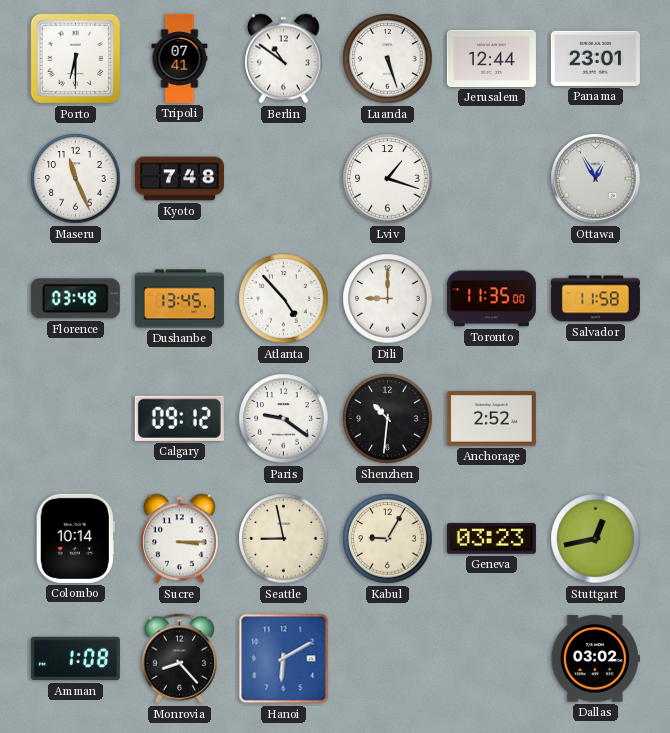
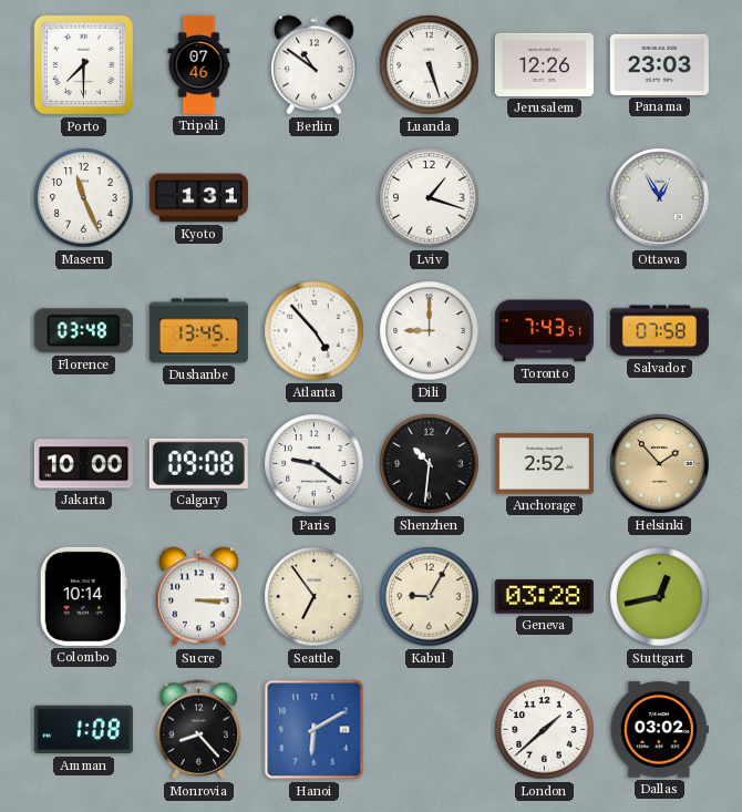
Porto: 6:30 -> 7:30 (84, 65)
Tripoli: 07:41 -> 07:46 (199, 64)
Jerusalem: 12:44 -> 12:26 (544, 64)
Panama: 23:01 -> 23:03 (659, 64)
Kyoto: 7:48 -> 1:31 (198, 198)
Toronto: 11:35 -> 7:43 (544, 331)
Salvador: 11:58 -> 07:58 (659, 331)
Jakarta: none -> 10:00 (83, 464)
Calgary: 09:12 -> 09:08 (198, 463)
Helsinki: none -> 1:53 (660, 464)
Seattle: 8:58 -> 6:54 (315, 597)
Geneva: 03:23 -> 03:28 (544, 597)
London: none -> 1:38 (545, 730)
